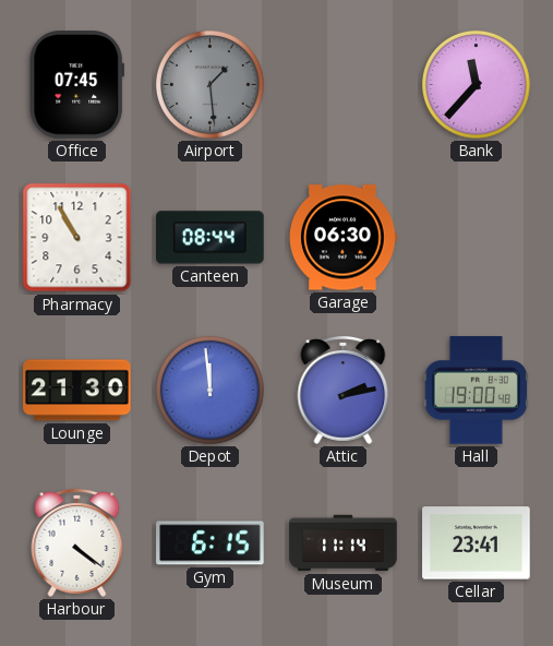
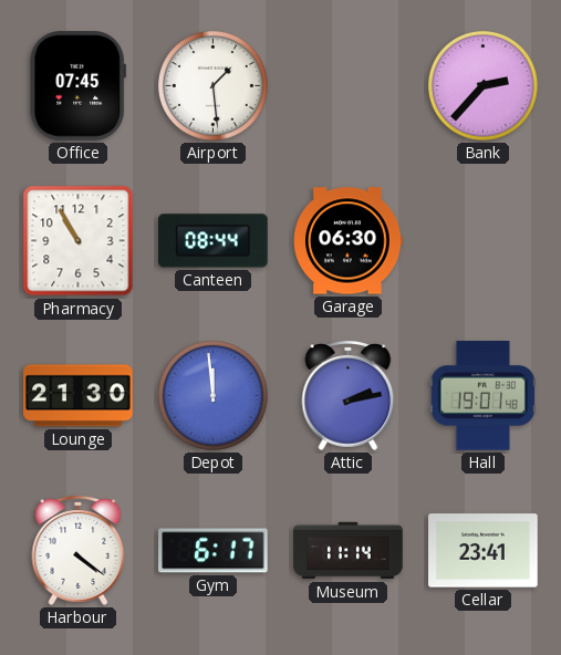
Airport dial: grey -> white (212, 85)
Bank: 11:37 -> 2:37 (482, 85)
Hall: 19:00 -> 19:01 (482, 396)
Gym: 6:15 -> 6:17 (214, 551)
